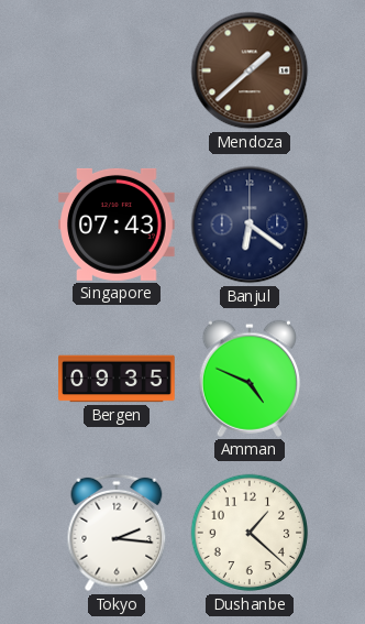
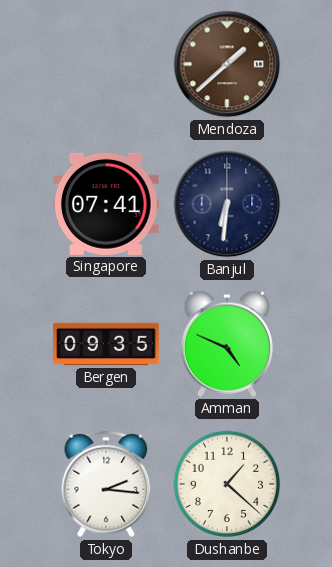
Singapore: 07:43 -> 07:41 (106, 204)
Banjul: 6:21 -> 6:31 (227, 204)
